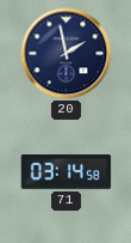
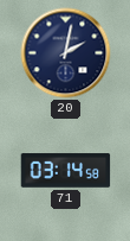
20: 1:58 -> 2:02 (66, 53)
